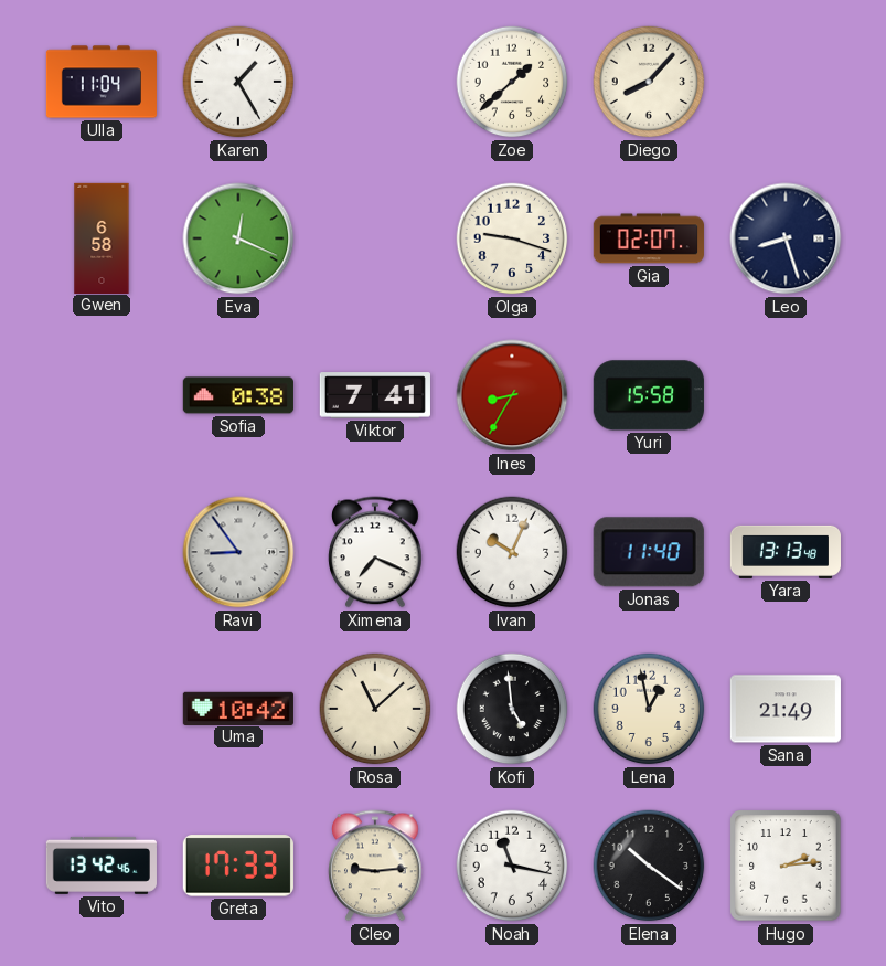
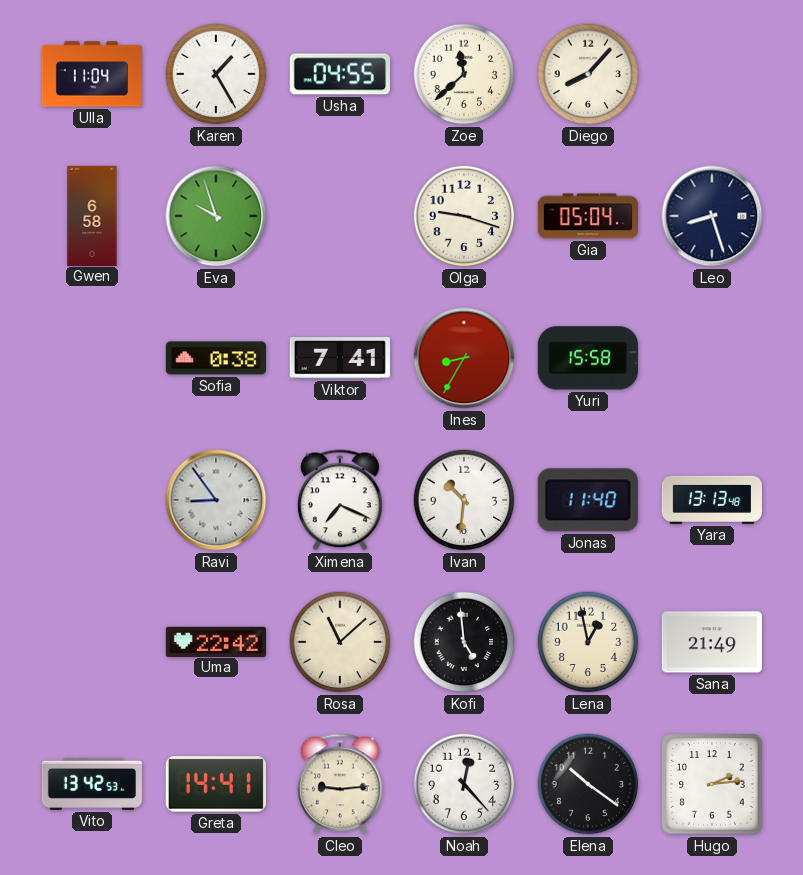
Usha: none -> 04:55 (340, 74)
Zoe: 1:38 -> 11:38 (464, 74)
Eva: 12:19 -> 9:57 (216, 216)
Gia: 02:07 -> 05:04 (588, 216)
Ivan: 10:04 -> 10:31 (464, 500)
Uma: 10:42 -> 22:42 (216, 641)
Vito: 13:42:46 -> 13:42:53 (92, 784)
Greta: 17:33 -> 14:41 (216, 784)
Noah: 11:17 -> 12:23 (464, 784)
